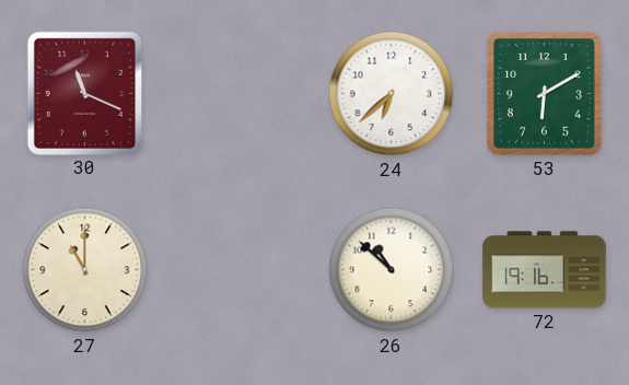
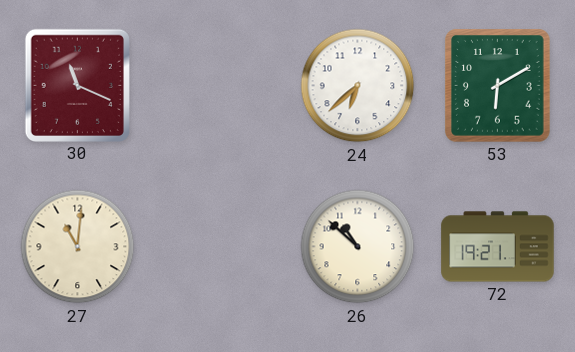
27: 11:00 -> 11:01 (78, 247)
72: 19:16 -> 19:21 (498, 247)
